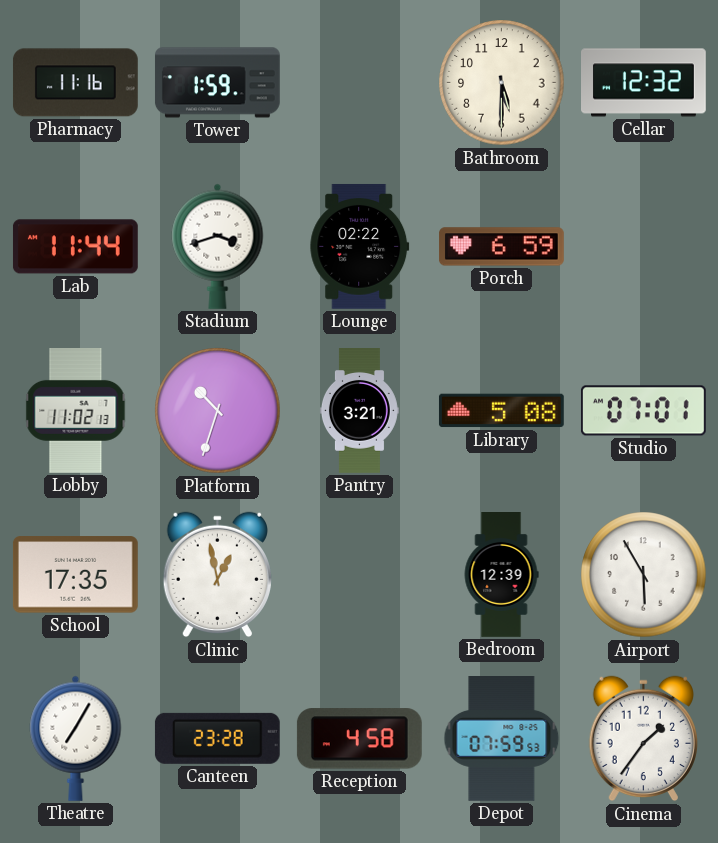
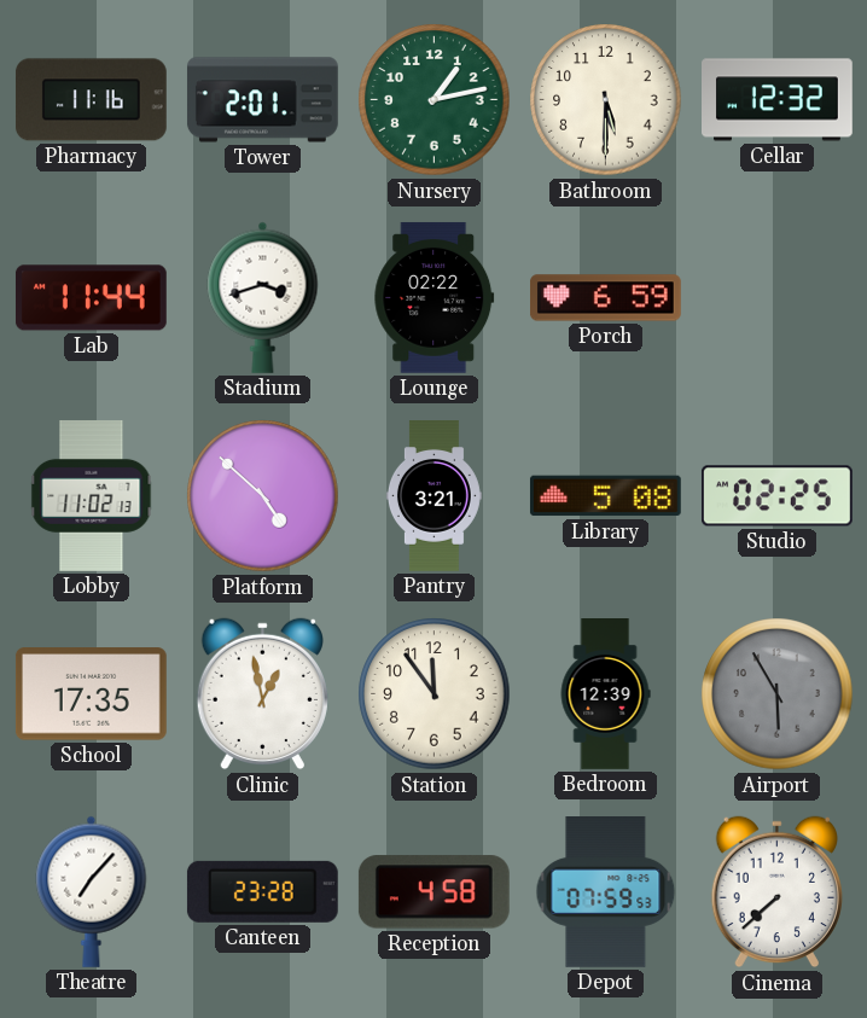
Tower: 1:59 -> 2:01 (262, 100)
Nursery: none -> 1:13 (435, 100)
Platform: 10:33 -> 4:52 (263, 496)
Studio: 07:01 -> 02:25 (776, 496)
Station: none -> 11:54 (435, 694)
Airport dial: white -> grey (778, 694)
Theatre: 7:05 -> 7:07 (92, 891)
Cinema: 1:36 -> 7:38 (776, 892)
